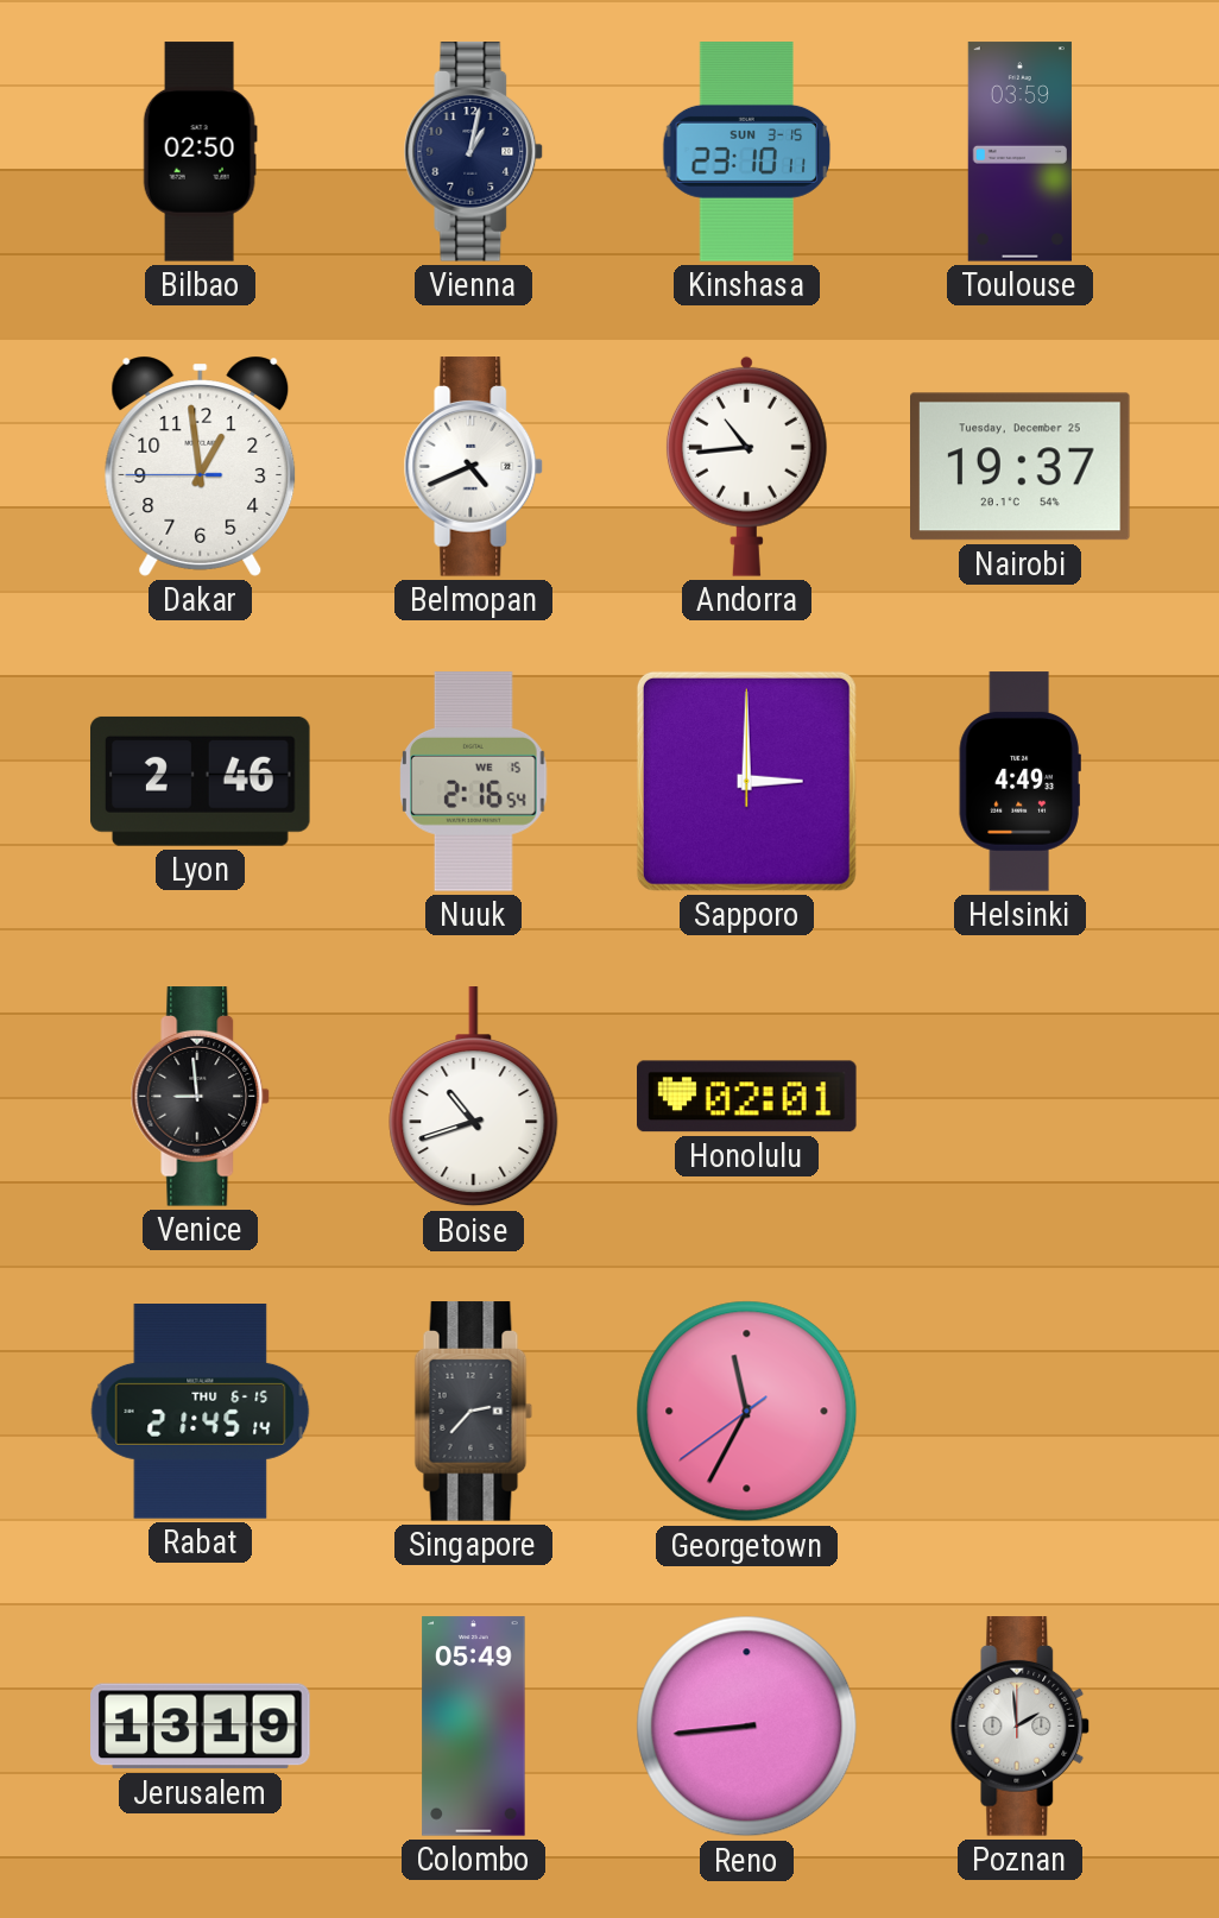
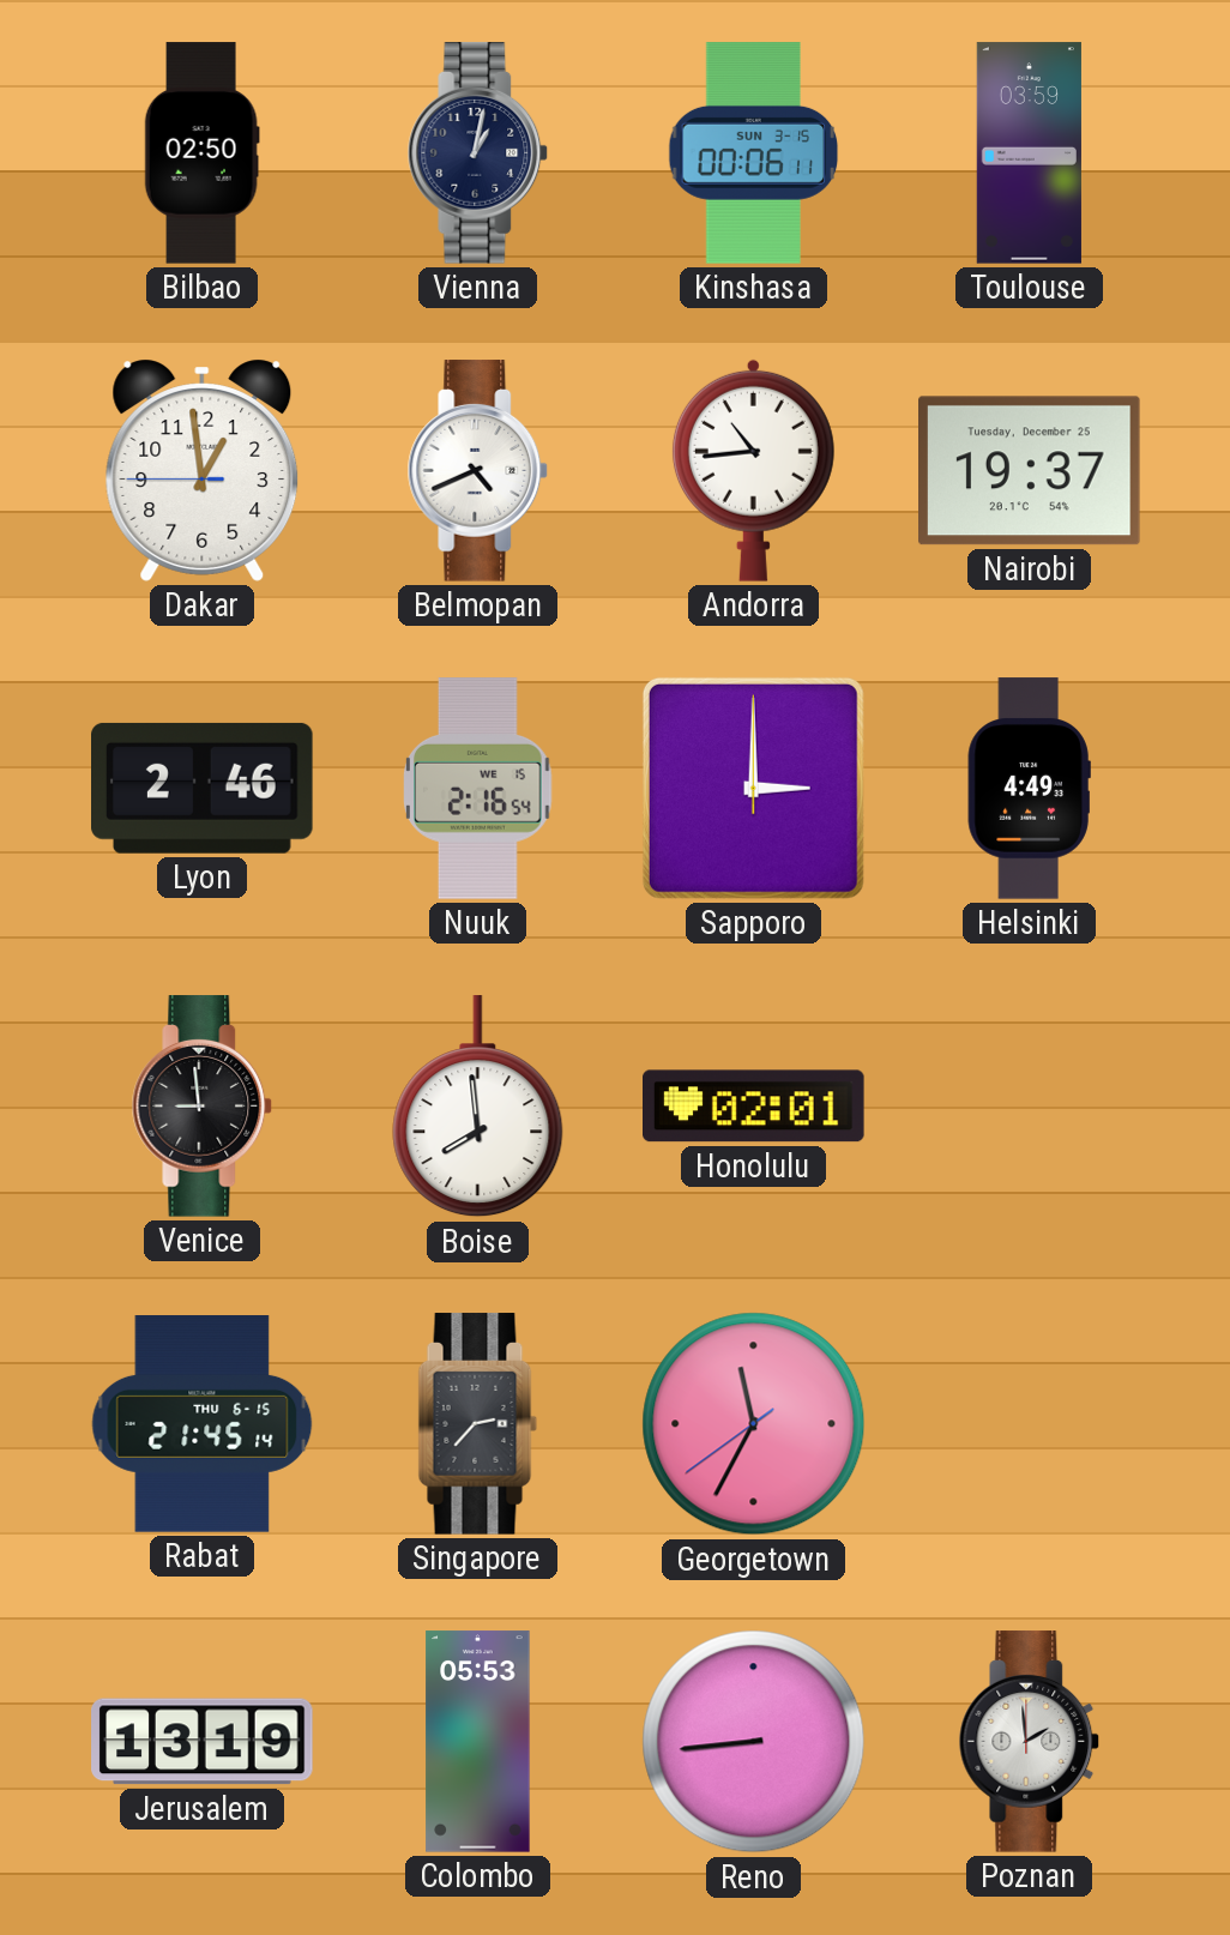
Kinshasa: 23:10 -> 00:06 (754, 153)
Boise: 10:42 -> 7:59 (478, 1107)
Colombo: 05:49 -> 05:53 (478, 1742)
